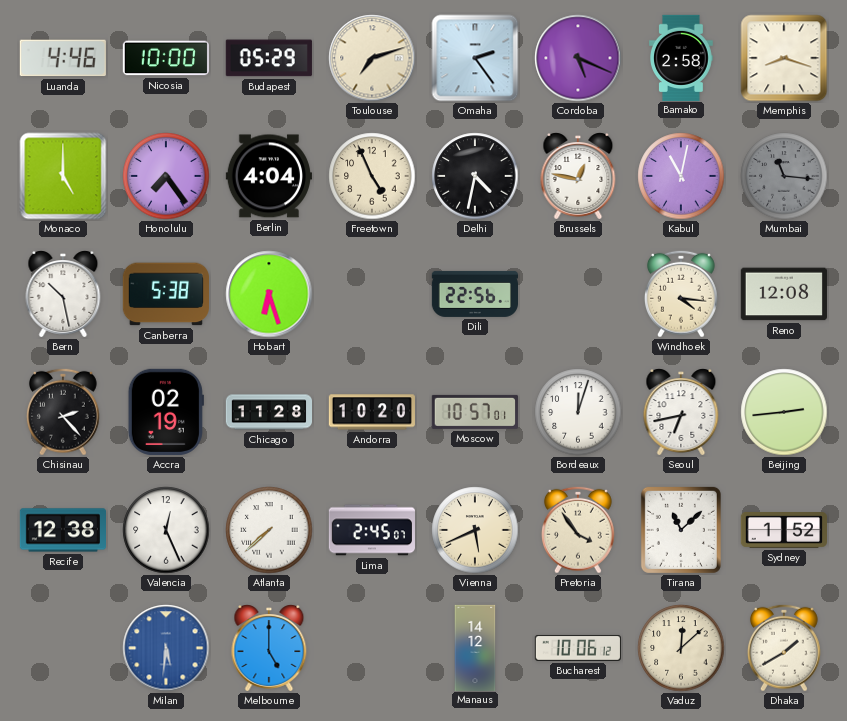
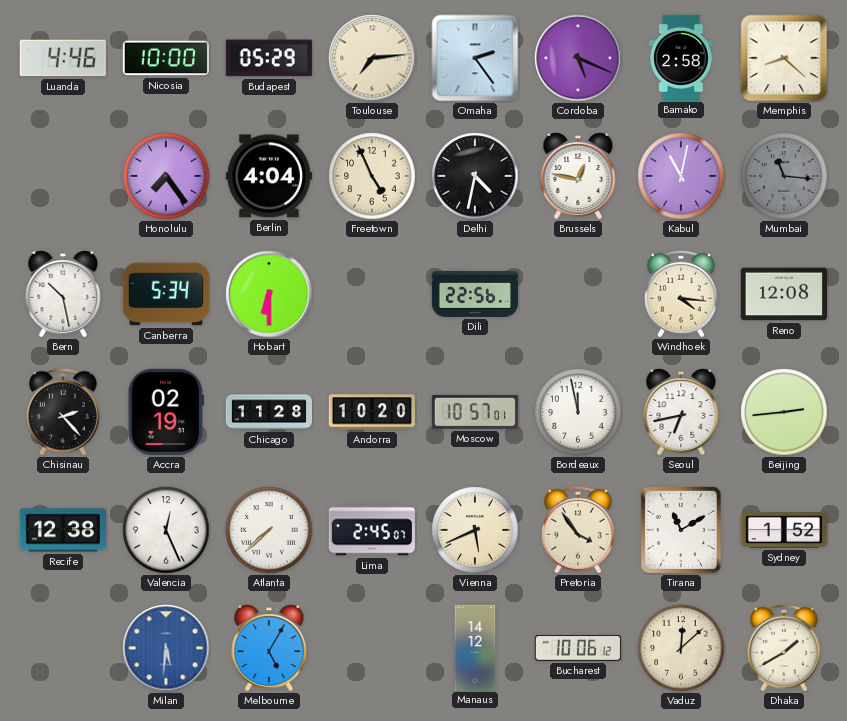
Toulouse: 7:12 -> 7:14 (372, 58)
Memphis: 8:18 -> 8:22 (784, 58)
Monaco: 5:00 -> none (63, 176)
Canberra: 5:38 -> 5:34 (166, 294)
Hobart: 6:27 -> 6:30 (269, 294)
Bordeaux: 12:03 -> 11:58 (578, 412)
Tirana: 11:08 -> 11:10 (681, 530)
Melbourne: 5:00 -> 5:05 (269, 648)
